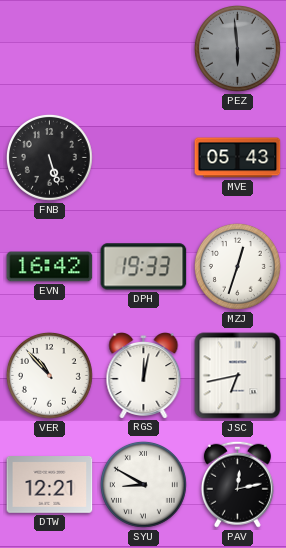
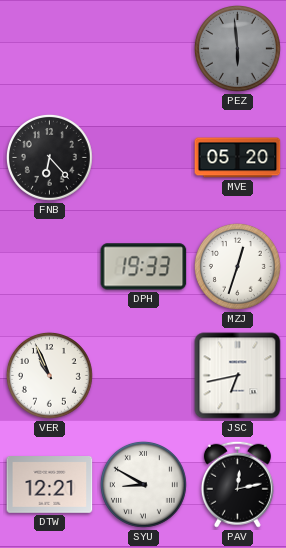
FNB: 5:27 -> 6:23 (49, 157)
MVE: 05:43 -> 05:20 (238, 158)
EVN: 16:42 -> none (50, 267)
VER: 10:53 -> 10:56 (49, 375)
RGS: 12:02 -> none (144, 376)
